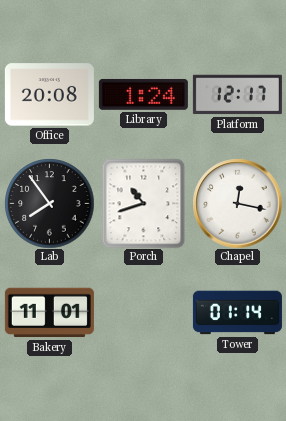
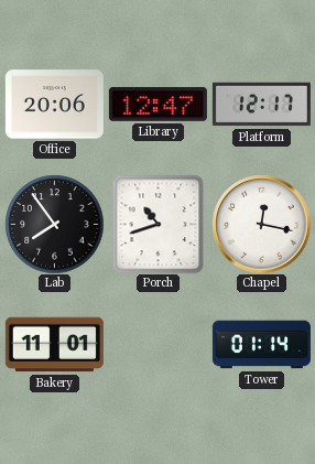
Office: 20:08 -> 20:06 (54, 105)
Library: 1:24 -> 12:47 (157, 104)
